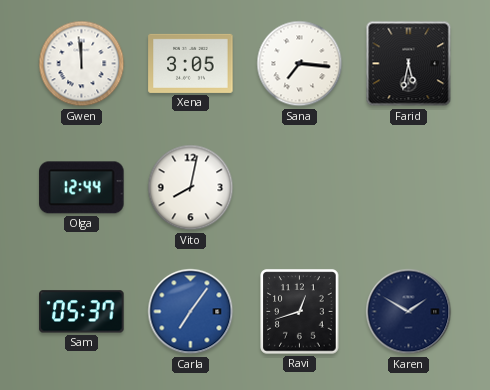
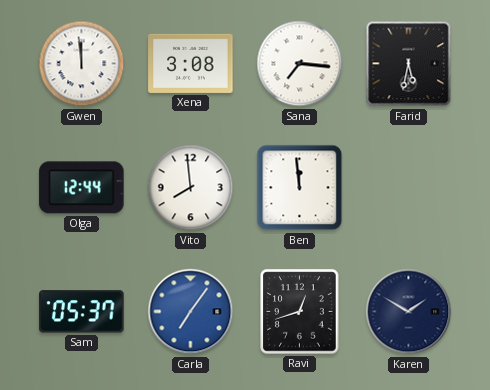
Xena: 3:05 -> 3:08 (191, 63)
Vito: 8:02 -> 7:59 (191, 188)
Ben: none -> 11:59 (300, 188)
